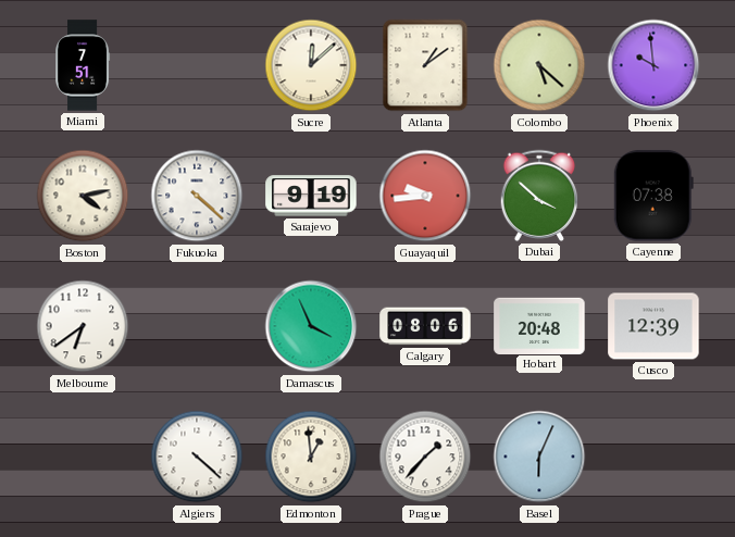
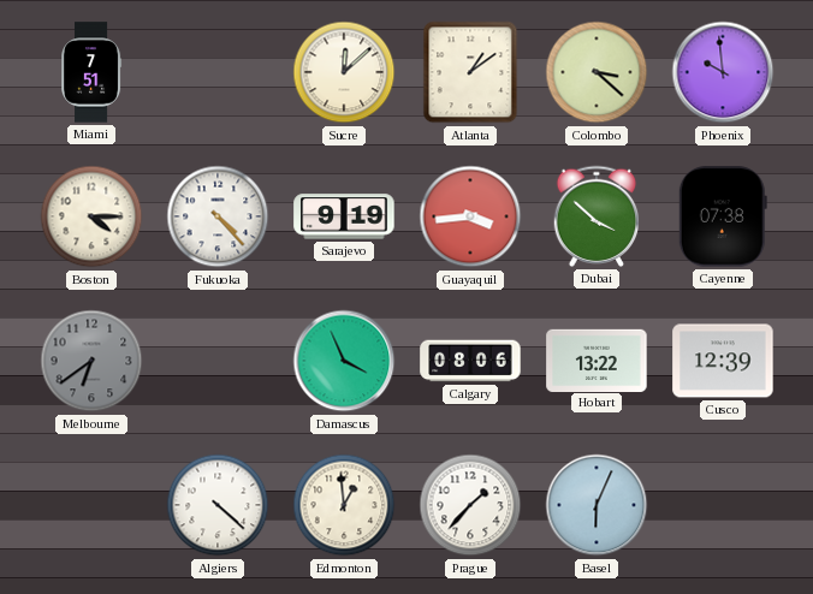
Colombo: 5:22 -> 3:22 (597, 72)
Boston: 4:13 -> 4:15 (91, 216)
Fukuoka: 4:22 -> 4:23 (218, 216)
Guayaquil: 9:44 -> 3:44 (470, 216)
Melbourne dial: white -> grey (91, 361)
Hobart: 20:48 -> 13:22 (597, 360)
